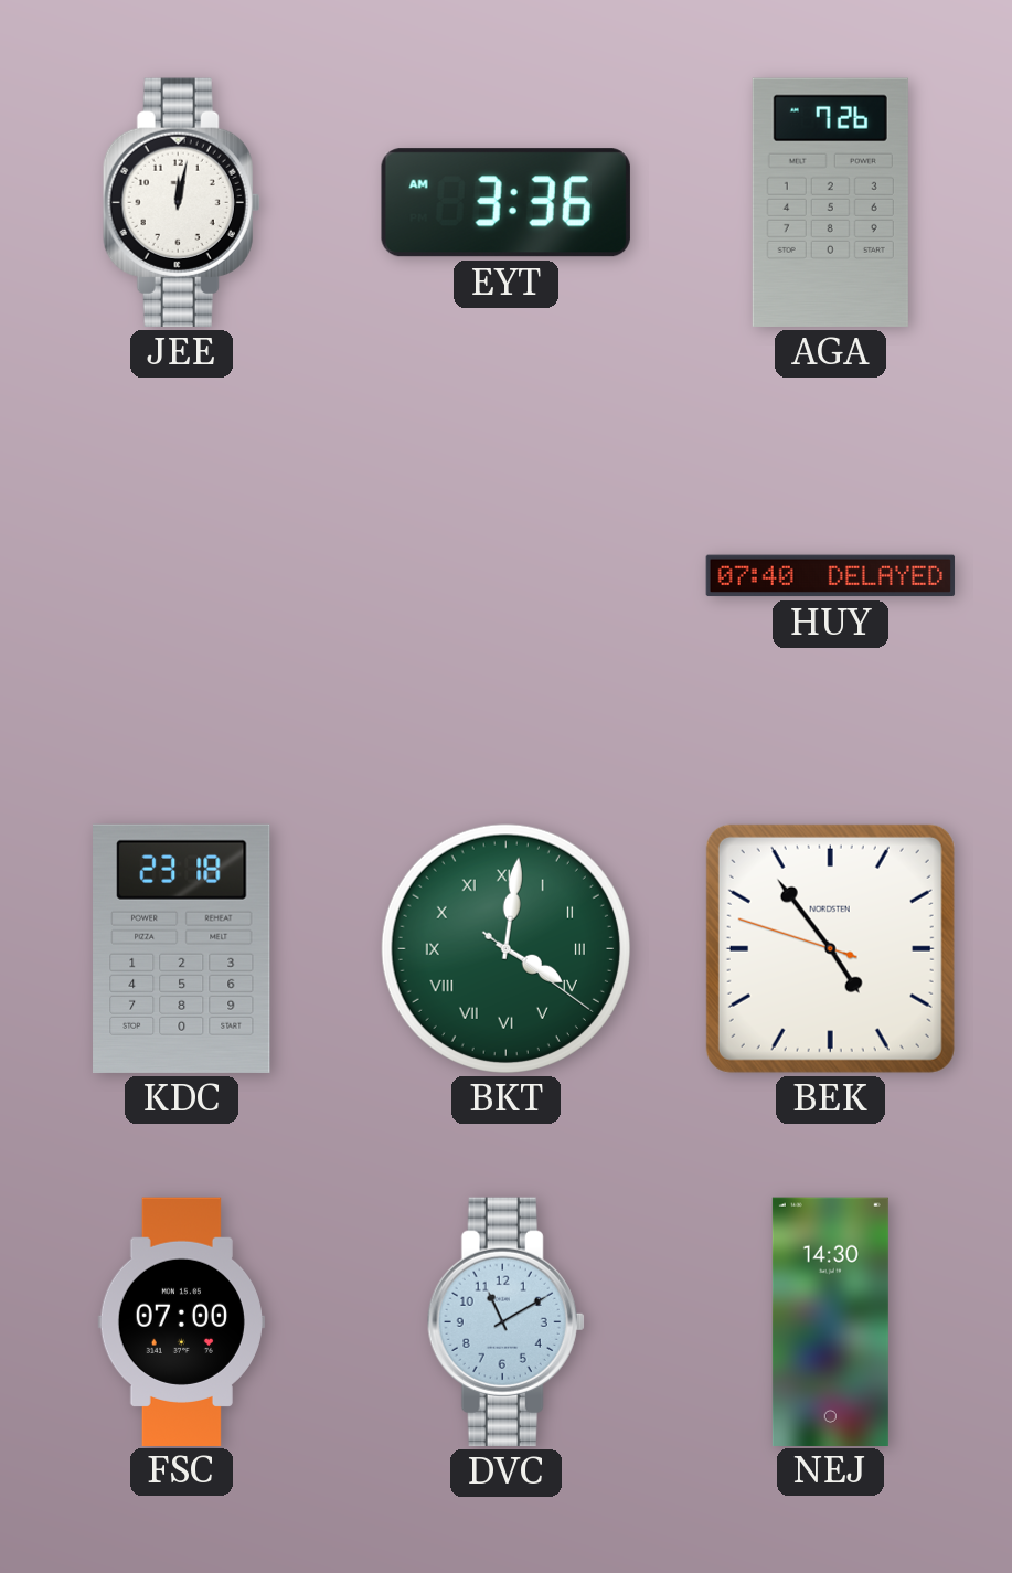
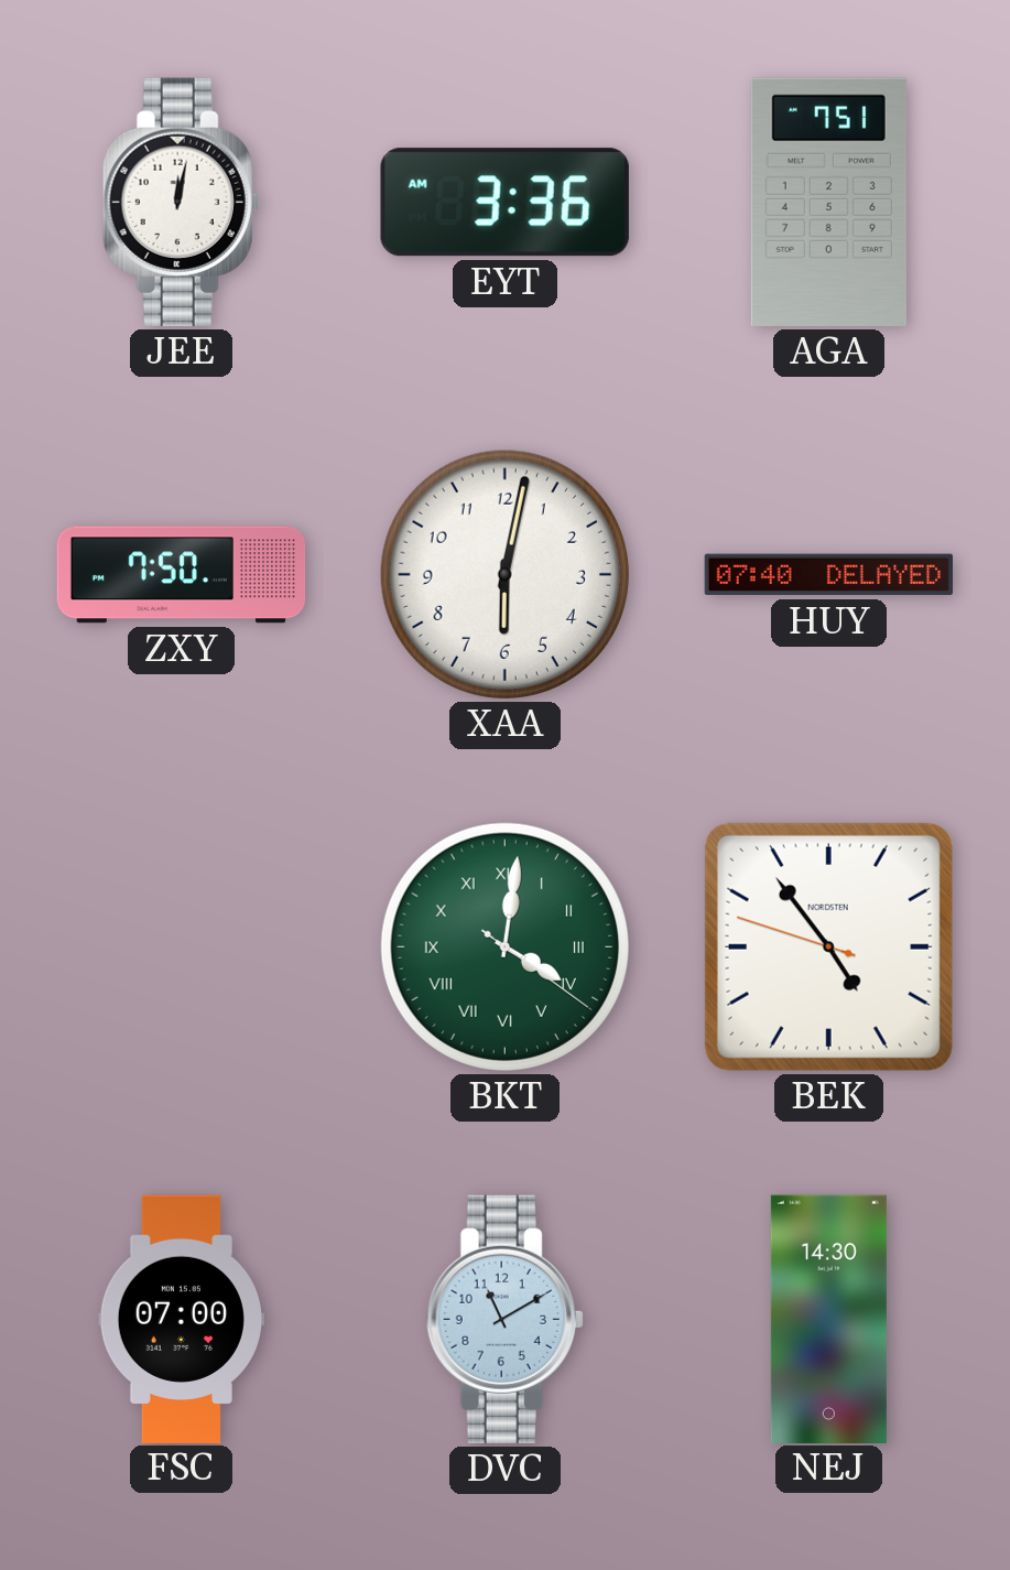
AGA: 7:26 -> 7:51 (828, 202)
ZXY: none -> 7:50 (182, 575)
XAA: none -> 6:02 (504, 574)
KDC: 23:18 -> none (182, 948)
